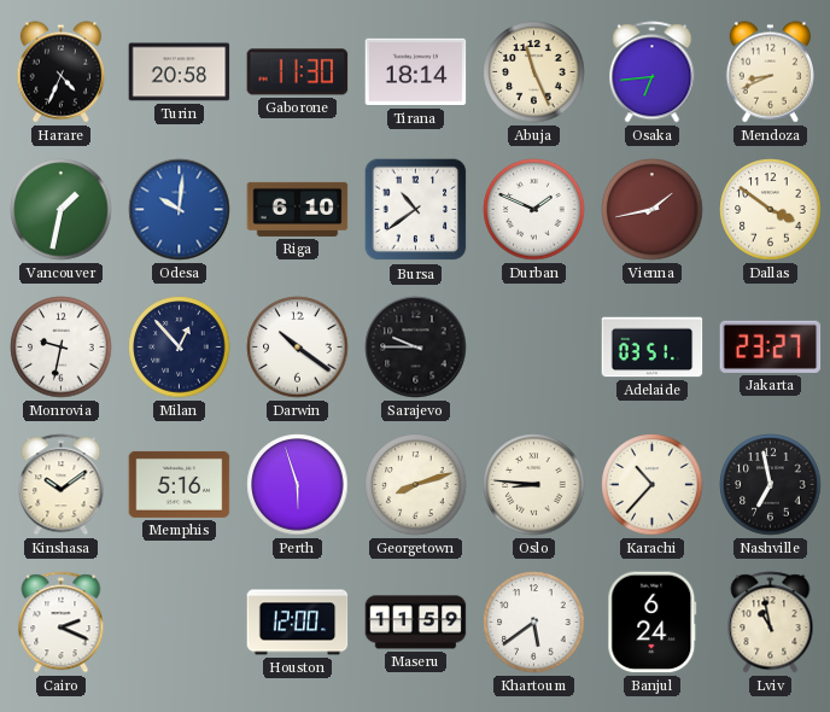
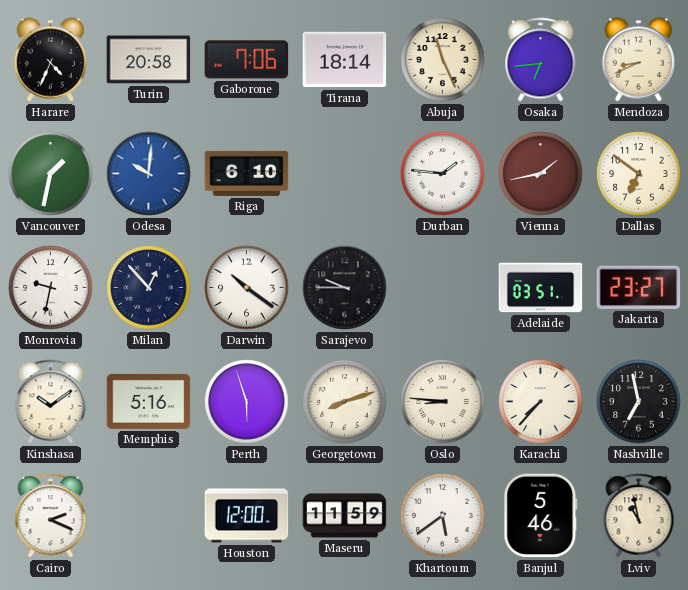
Gaborone: 11:30 -> 7:06 (247, 60)
Bursa: 10:39 -> none (416, 210)
Durban: 1:49 -> 1:46 (443, 174)
Dallas: 3:51 -> 6:51 (639, 174)
Karachi: 10:37 -> 7:37 (541, 402)
Banjul: 6:24 -> 5:46 (541, 516)
